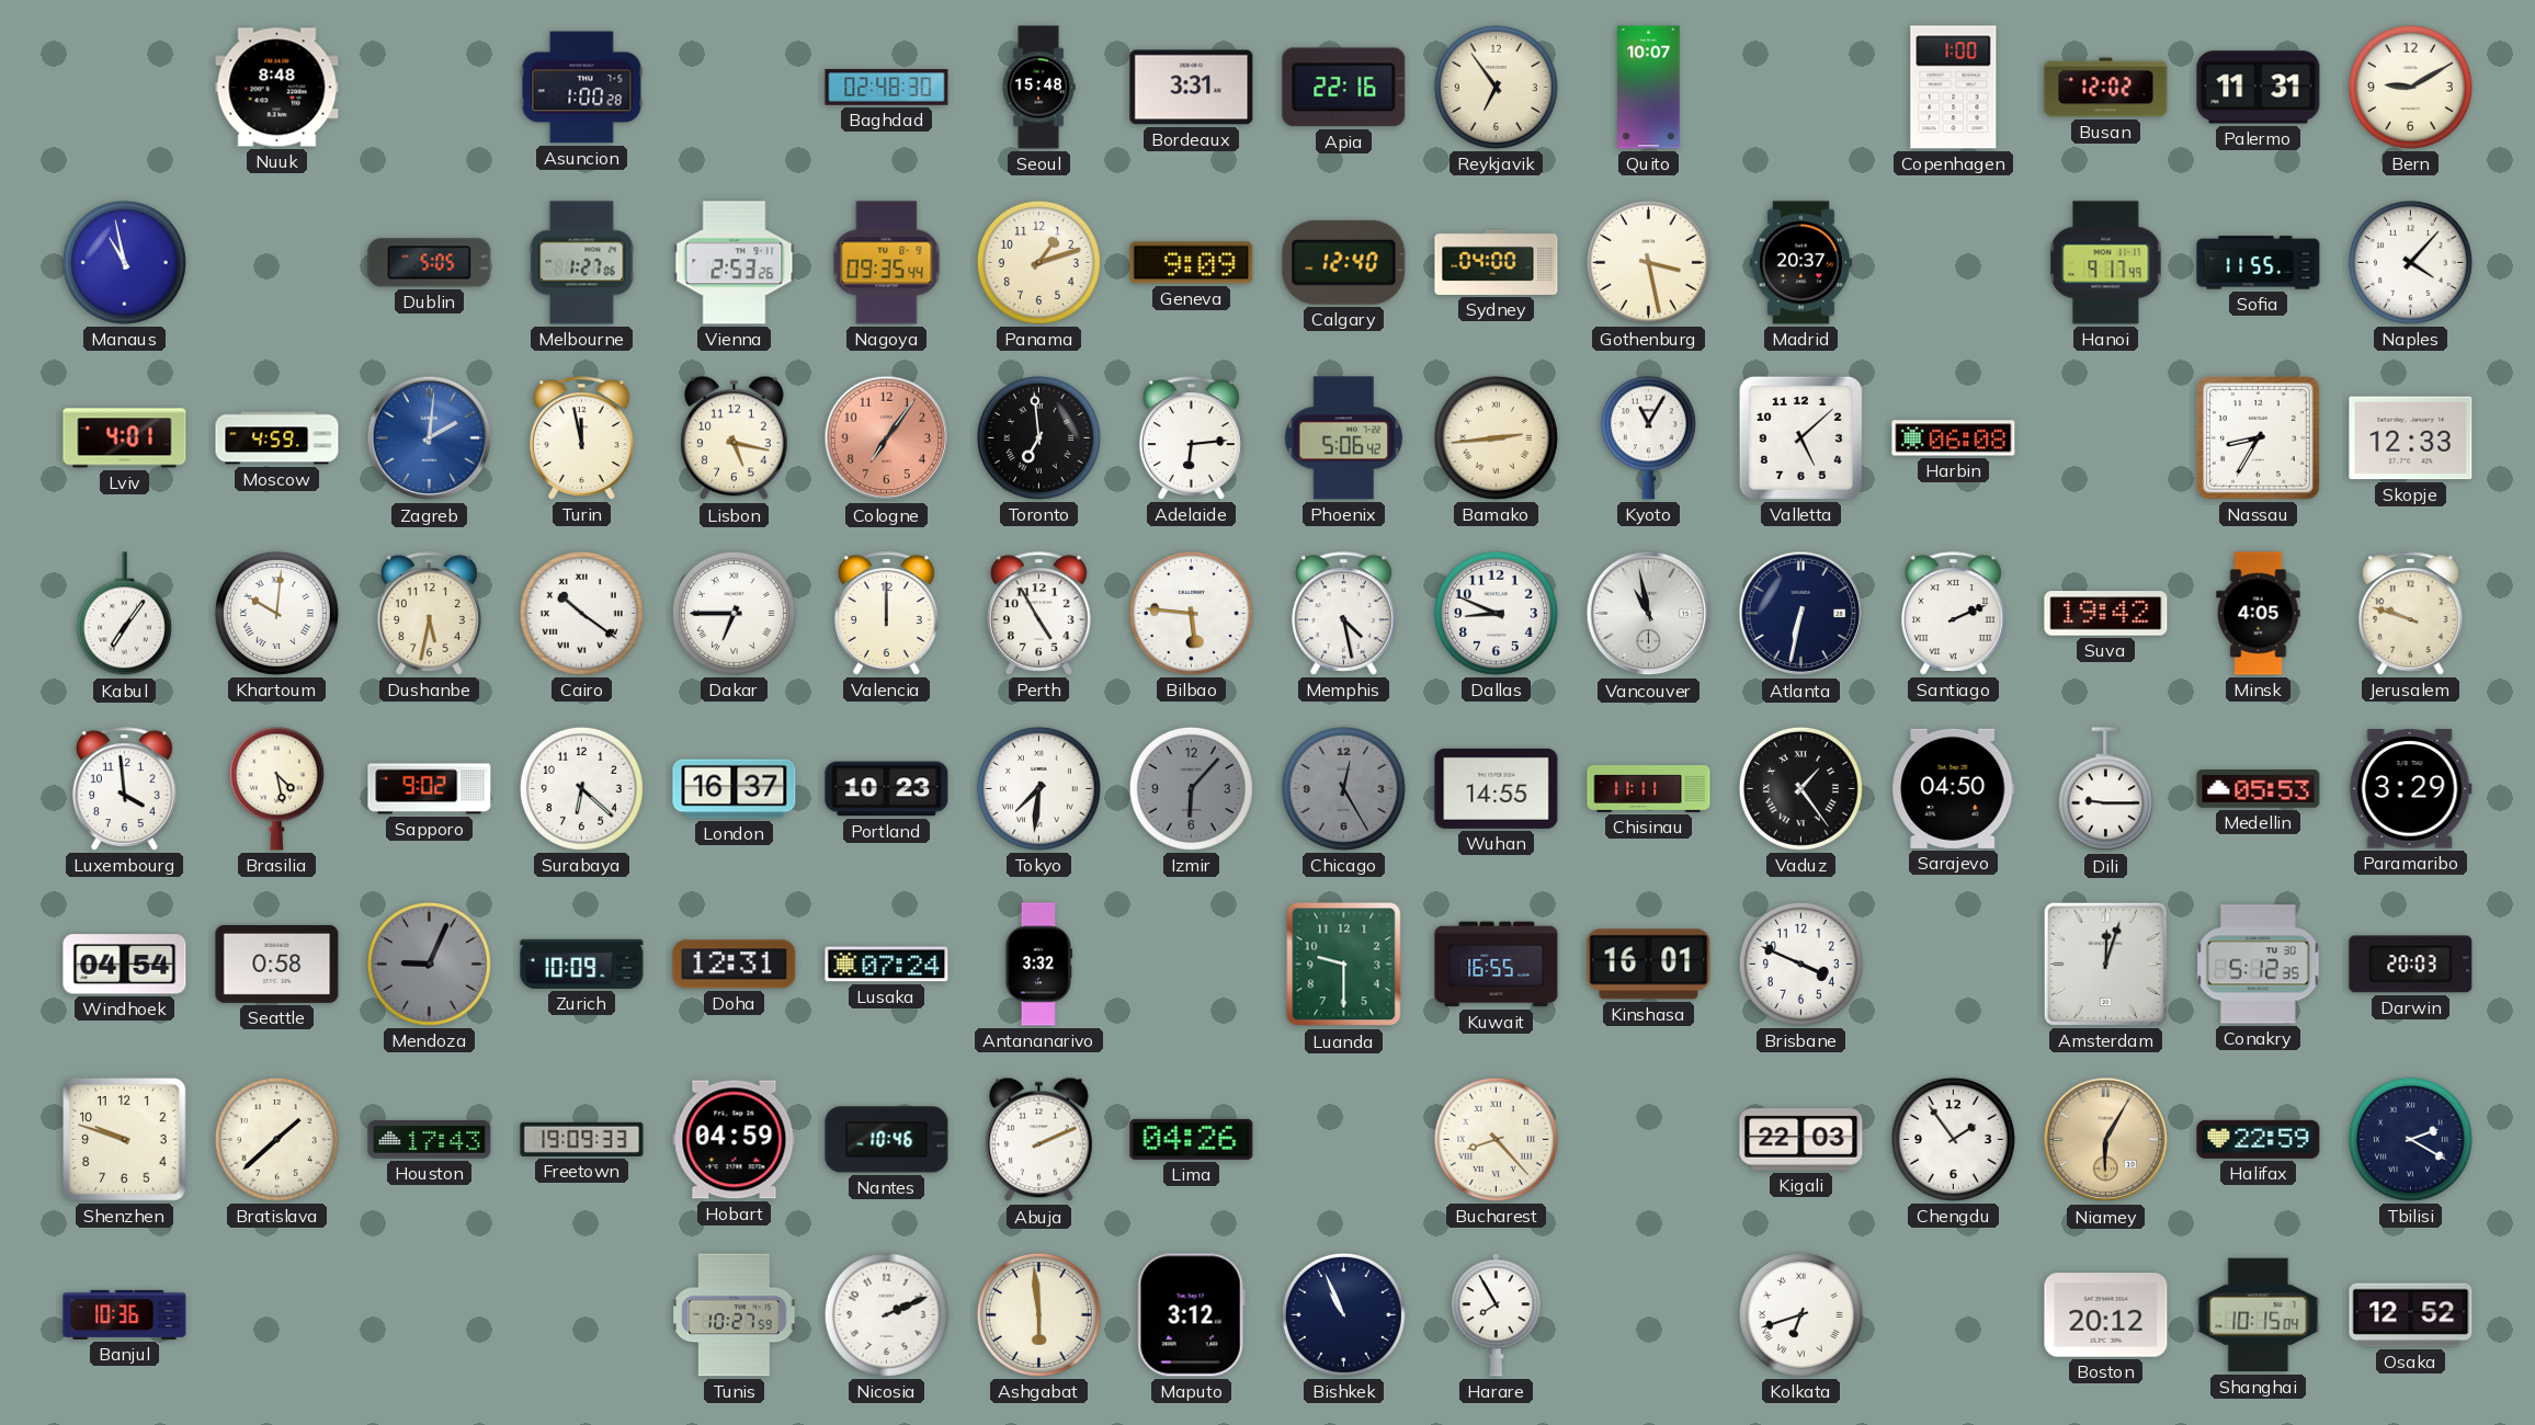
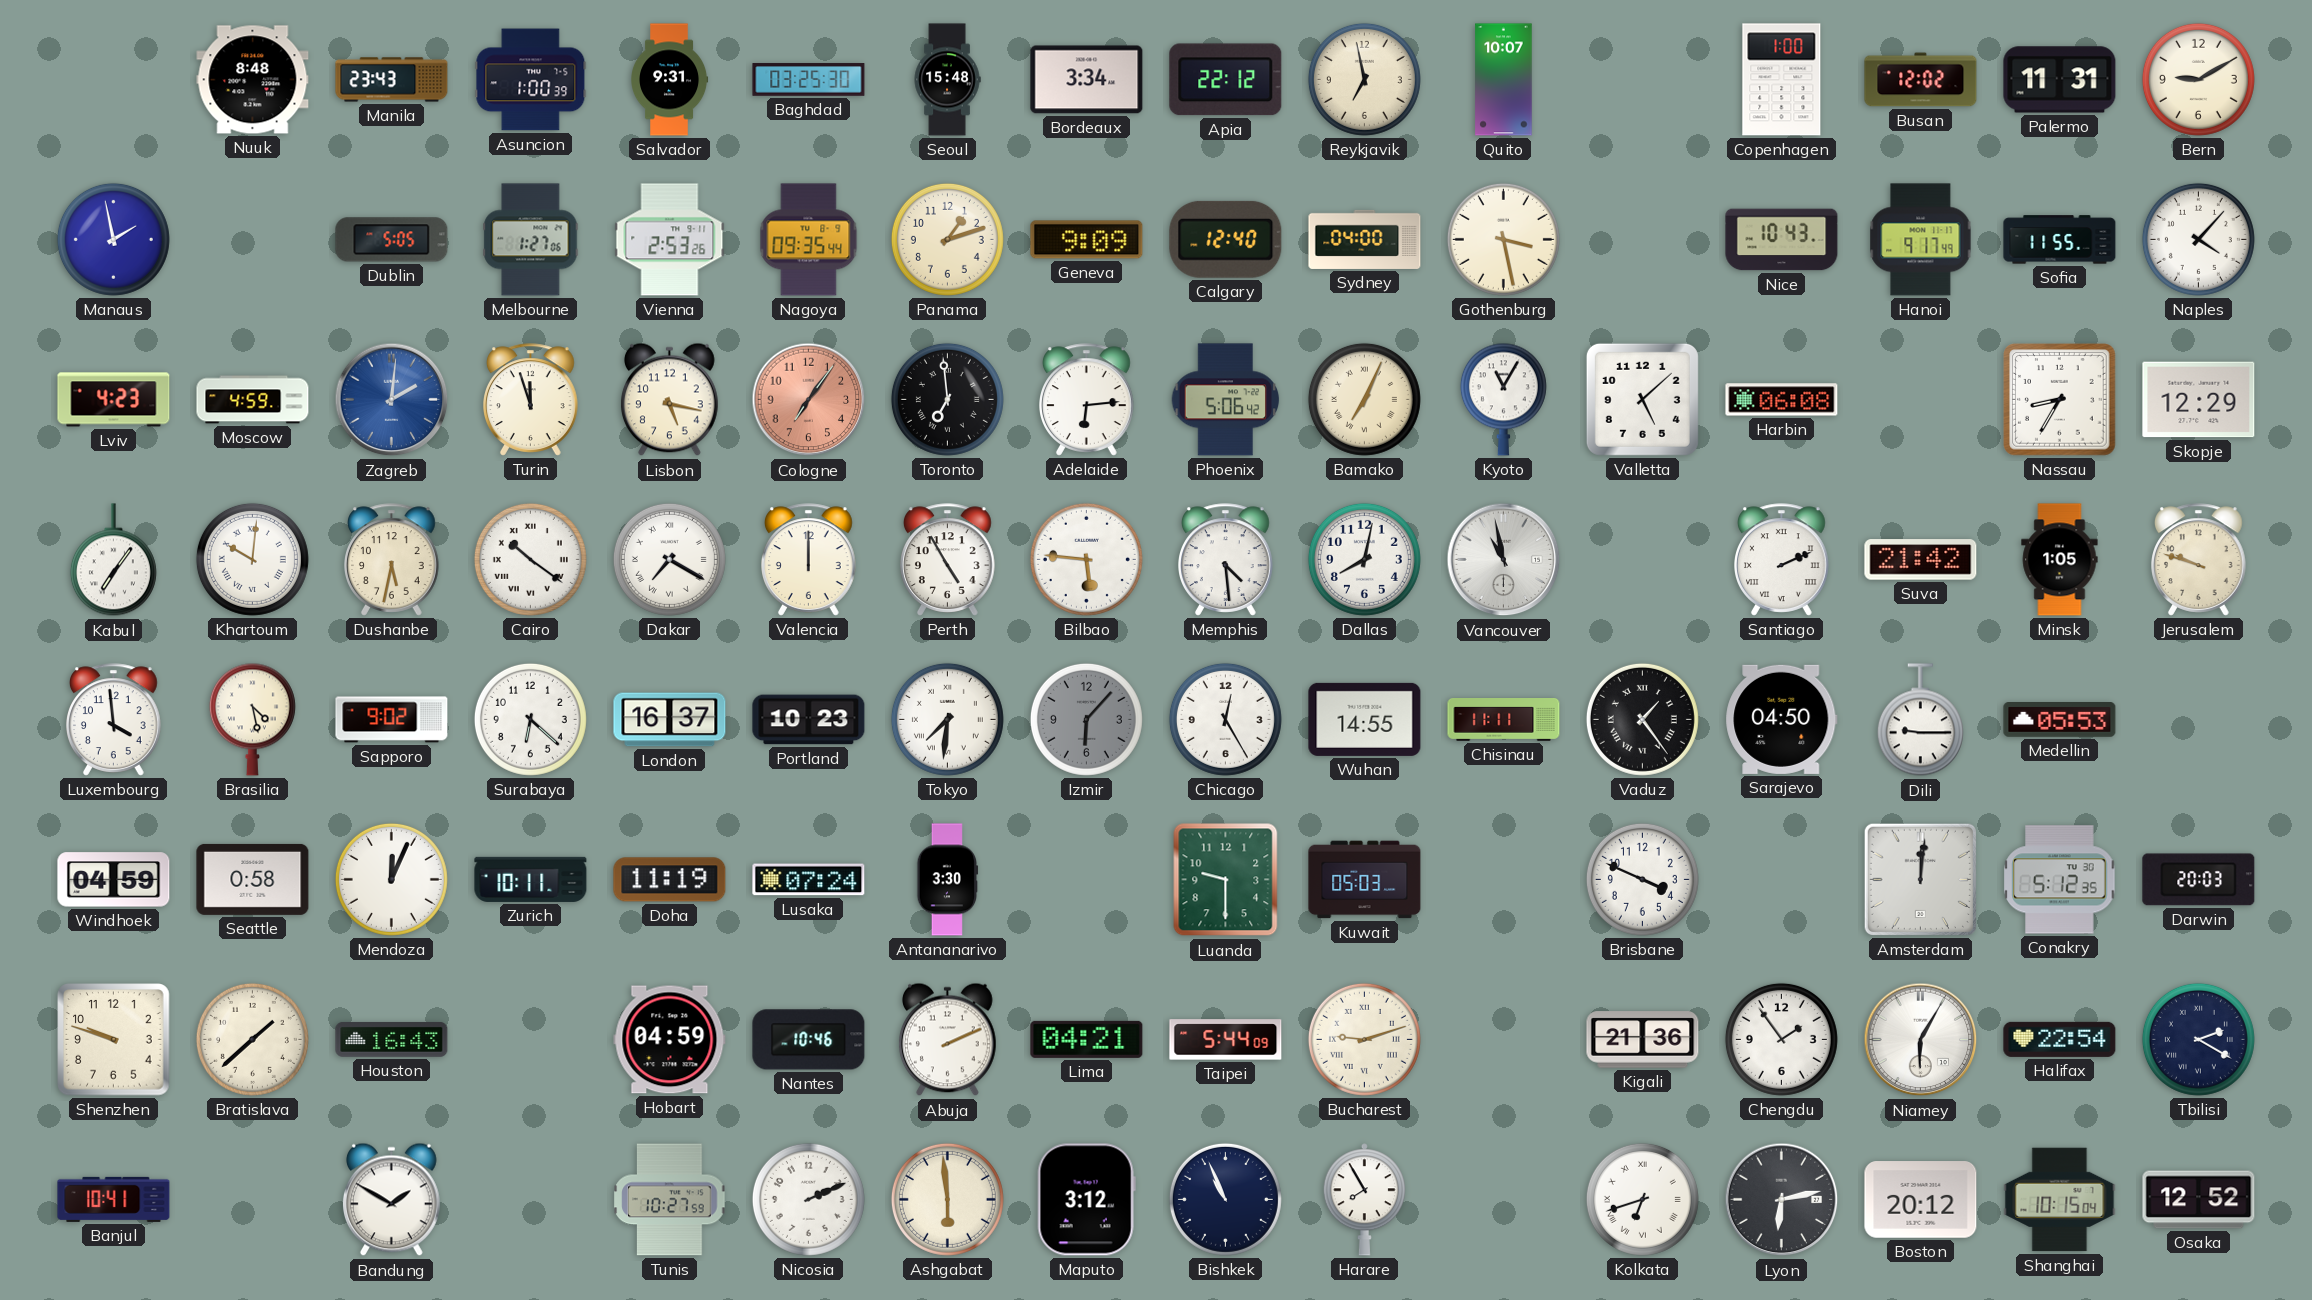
Manila: none -> 23:43 (392, 80)
Asuncion: 1:00:28 -> 1:00:39 (531, 80)
Salvador: none -> 9:31 (670, 80)
Baghdad: 02:48 -> 03:25 (809, 80)
Bordeaux: 3:31 -> 3:34 (1087, 80)
Apia: 22:16 -> 22:12 (1226, 80)
Reykjavik: 6:54 -> 6:58 (1364, 79)
Manaus: 10:58 -> 1:58 (113, 239)
Madrid: 20:37 -> none (1800, 263)
Nice: none -> 10:43 (1782, 240)
Lviv: 4:01 -> 4:23 (114, 400)
Turin: 11:58 -> 11:57 (531, 400)
Bamako: 2:44 -> 7:04 (1364, 399)
Skopje: 12:33 -> 12:29 (2199, 400)
Dakar: 6:45 -> 7:20 (669, 559)
Memphis: 4:28 -> 4:29 (1226, 560)
Dallas: 8:49 -> 8:02 (1364, 559)
Atlanta: 6:32 -> none (1801, 614)
Suva: 19:42 -> 21:42 (1921, 560)
Minsk: 4:05 -> 1:05 (2060, 560)
Chicago dial: grey -> white (1225, 719)
Paramaribo: 3:29 -> none (2410, 789)
Windhoek: 04:54 -> 04:59 (114, 880)
Mendoza: 9:04 -> 12:04 (391, 879)
Mendoza dial: grey -> white (391, 879)
Zurich: 10:09 -> 10:11 (531, 879)
Doha: 12:31 -> 11:19 (670, 880)
Antananarivo: 3:32 -> 3:30 (948, 880)
Kuwait: 16:55 -> 05:03 (1365, 880)
Kinshasa: 16:01 -> none (1649, 965)
Amsterdam: 12:03 -> 12:01 (1920, 879)
Houston: 17:43 -> 16:43 (392, 1039)
Freetown: 19:09 -> none (582, 1139)
Lima: 04:26 -> 04:21 (1087, 1039)
Taipei: none -> 5:44 (1226, 1040)
Bucharest: 8:23 -> 9:12 (1364, 1039)
Kigali: 22:03 -> 21:36 (1643, 1040)
Niamey dial: champagne -> white (1921, 1040)
Halifax: 22:59 -> 22:54 (2060, 1039)
Banjul: 10:36 -> 10:41 (114, 1199)
Bandung: none -> 1:50 (392, 1200)
Lyon: none -> 6:13 (1782, 1200)
